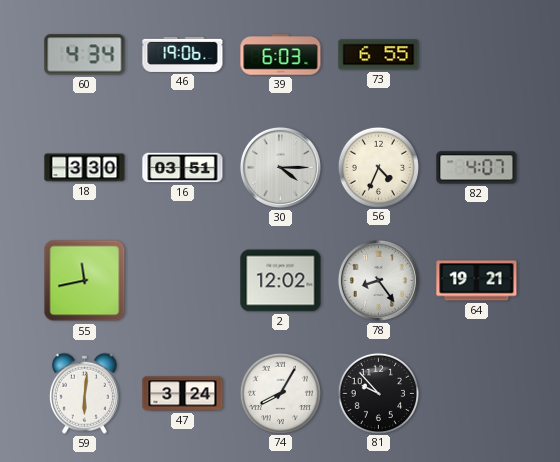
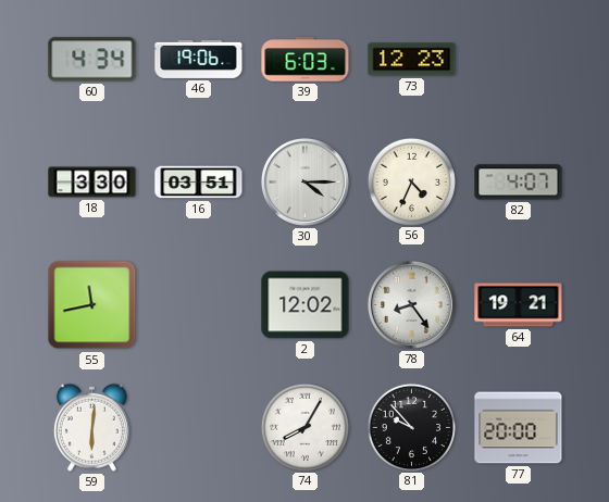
73: 6:55 -> 12:23 (412, 60)
47: 3:24 -> none (183, 394)
77: none -> 20:00 (519, 428)
